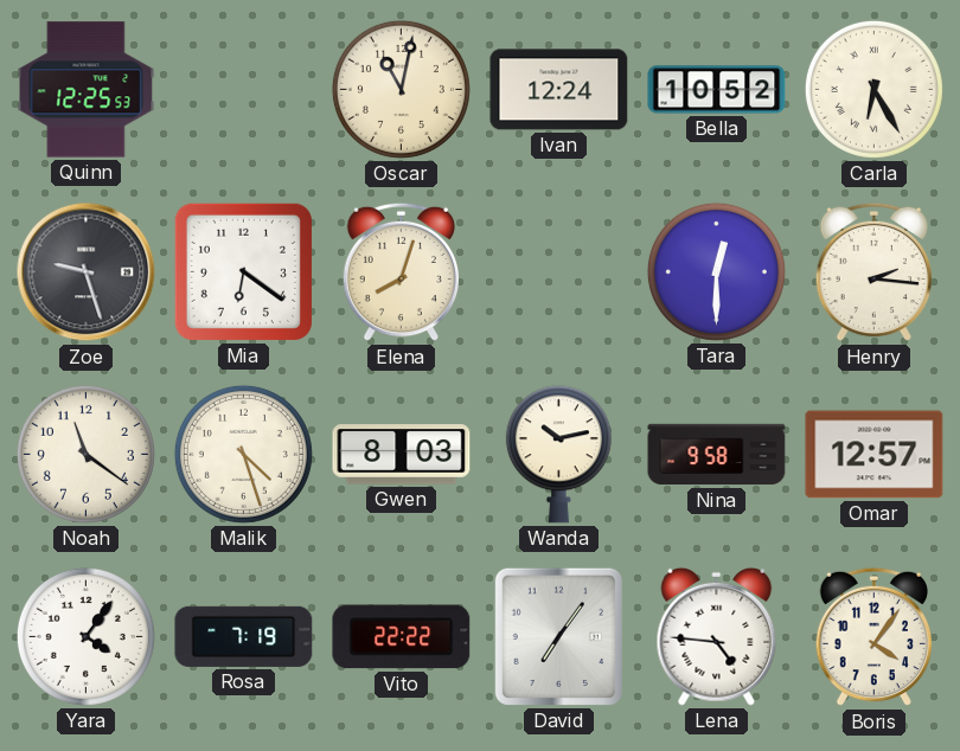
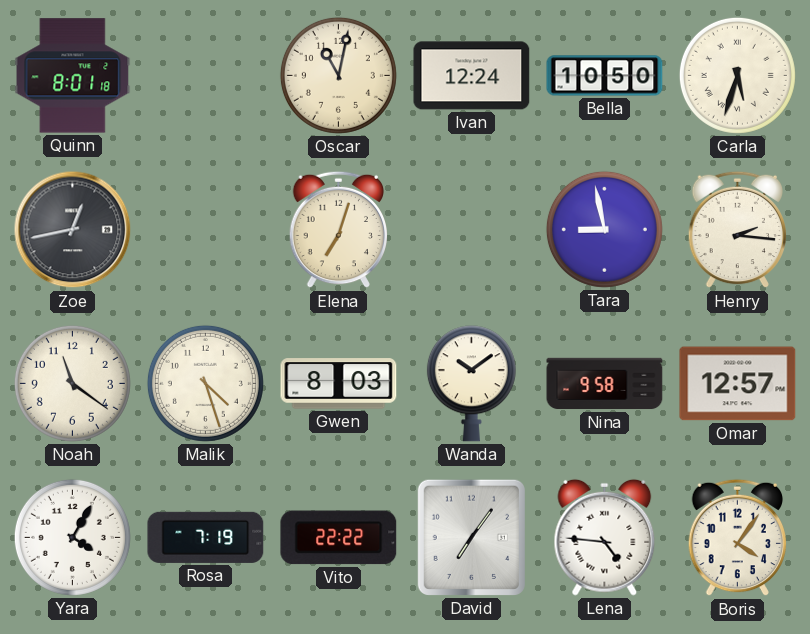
Quinn: 12:25 -> 8:01 (73, 76)
Bella: 10:52 -> 10:50 (605, 76)
Carla: 6:25 -> 5:33 (737, 75)
Zoe: 9:27 -> 12:43 (73, 230)
Mia: 6:21 -> none (243, 271)
Elena: 8:03 -> 7:03 (338, 230)
Tara: 12:30 -> 8:58 (604, 229)
Wanda: 10:13 -> 10:09 (471, 384)
Yara: 4:06 -> 4:05 (72, 537)
